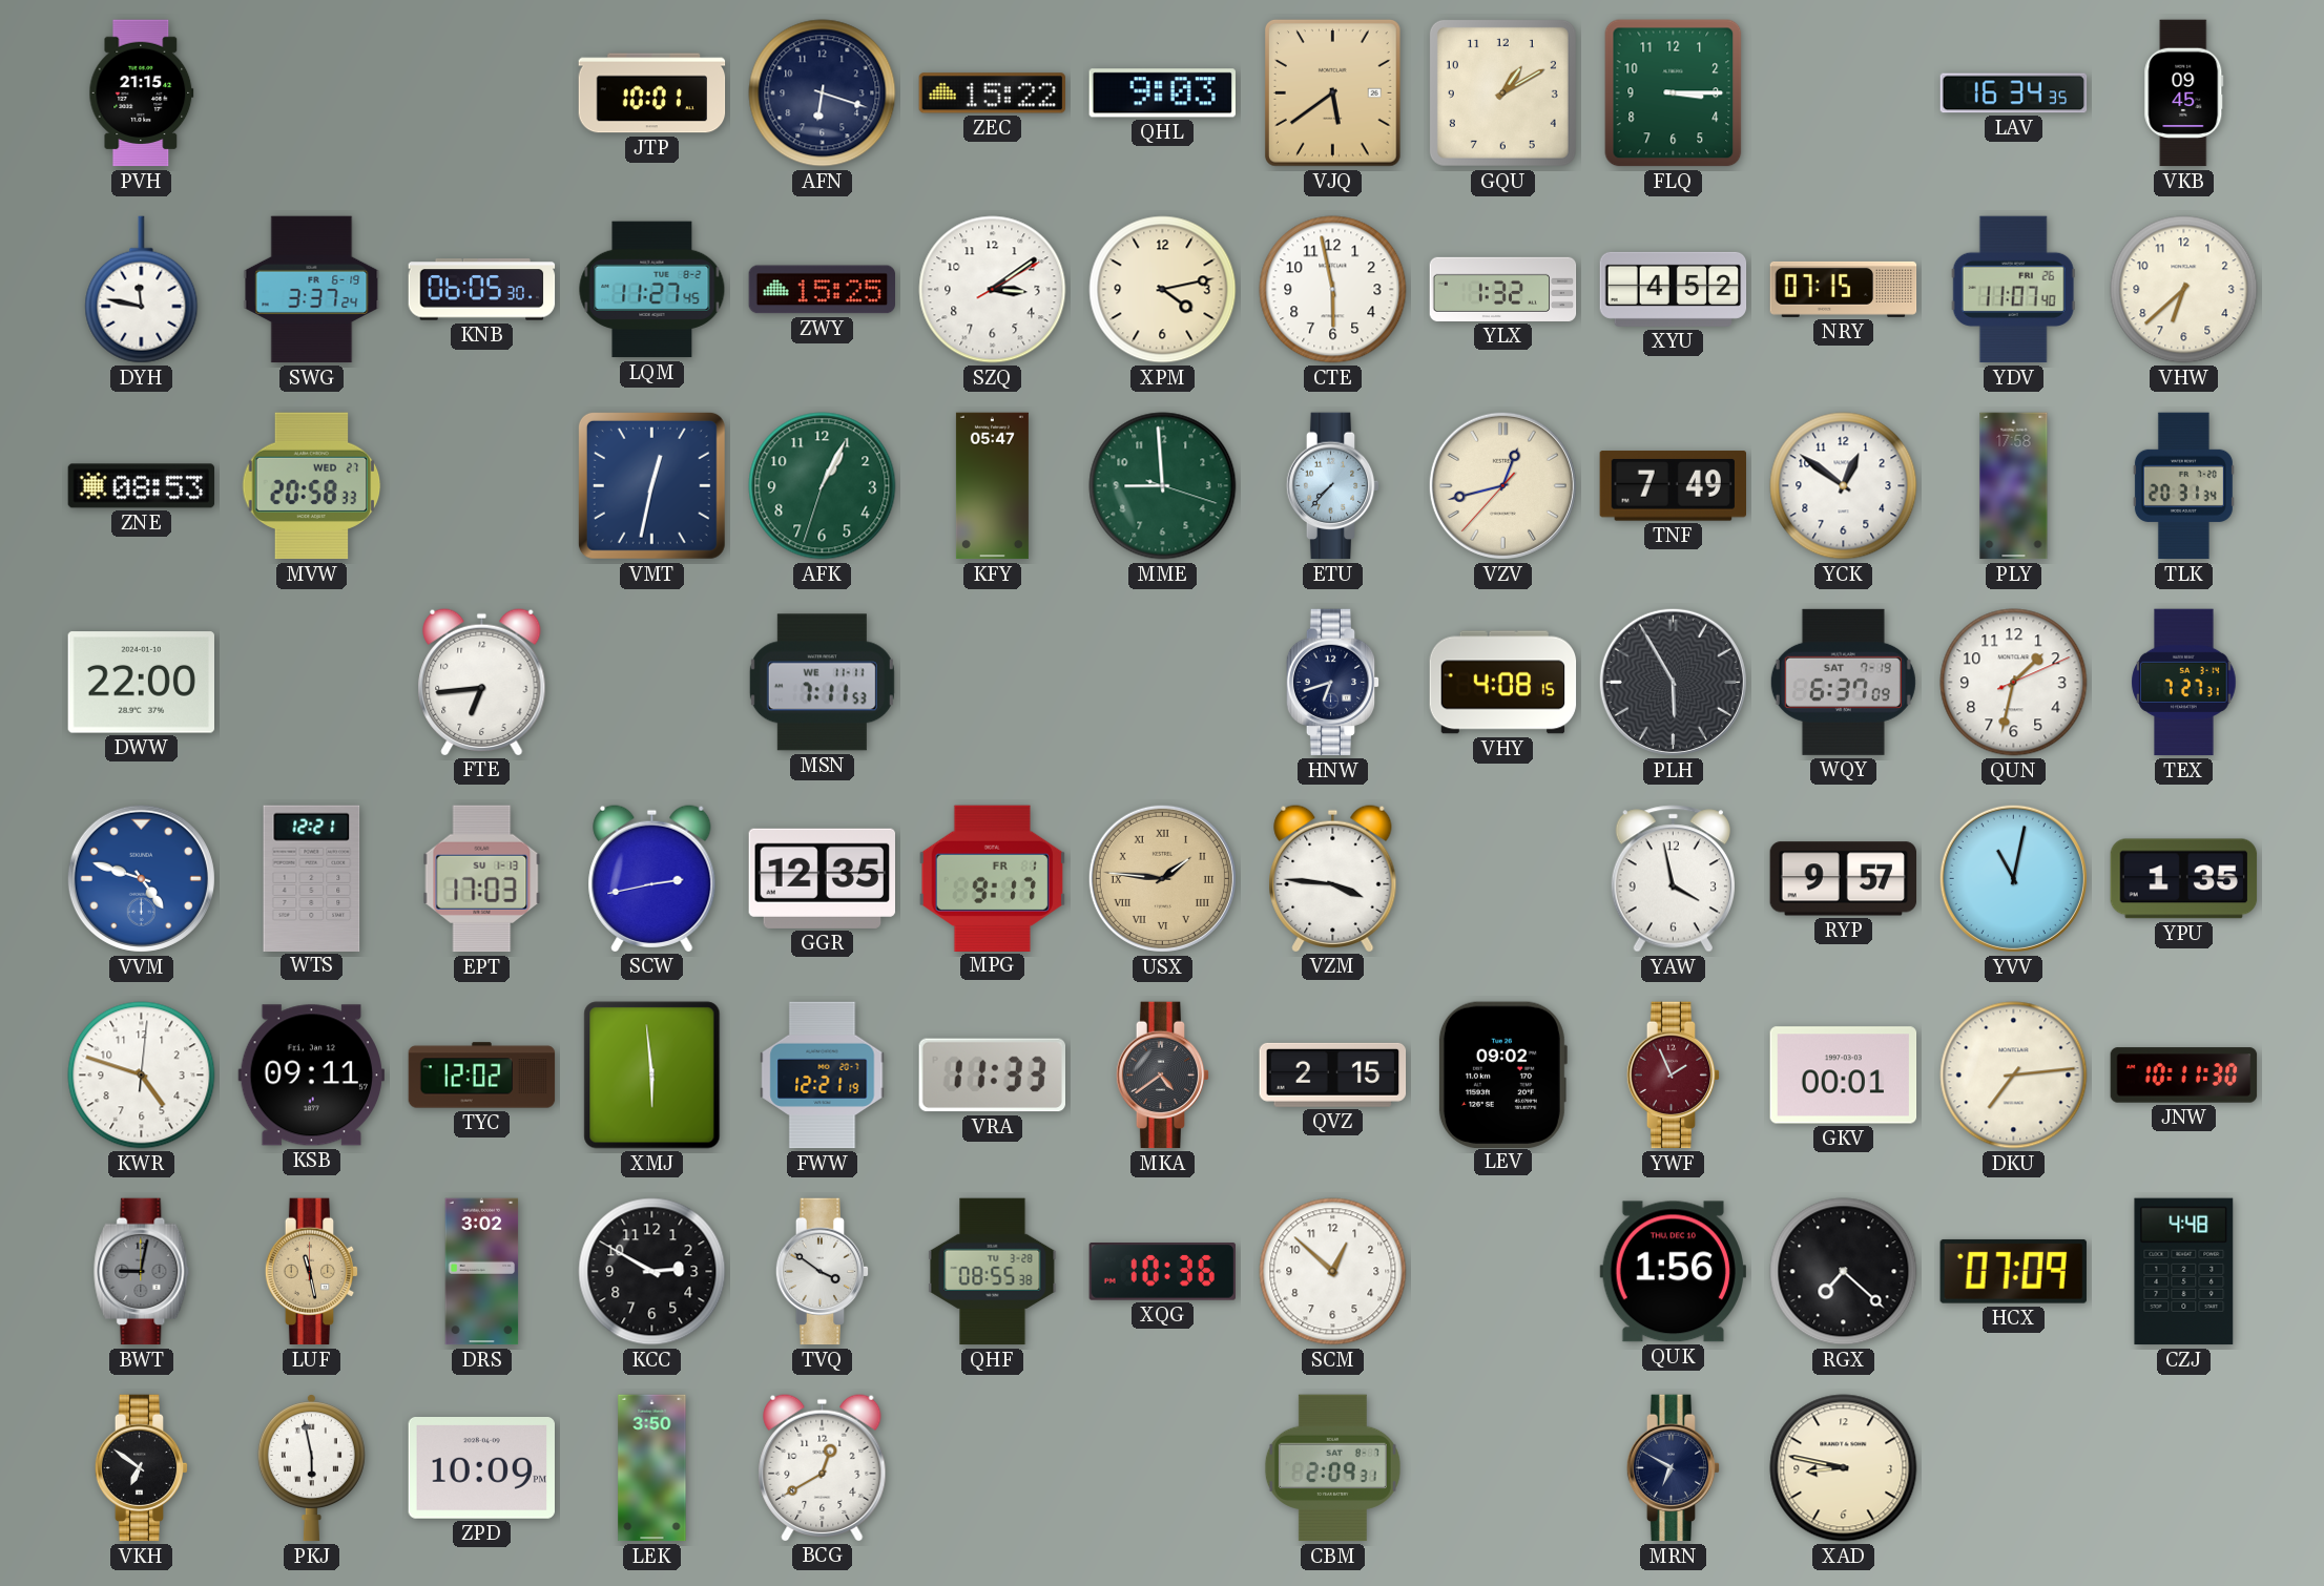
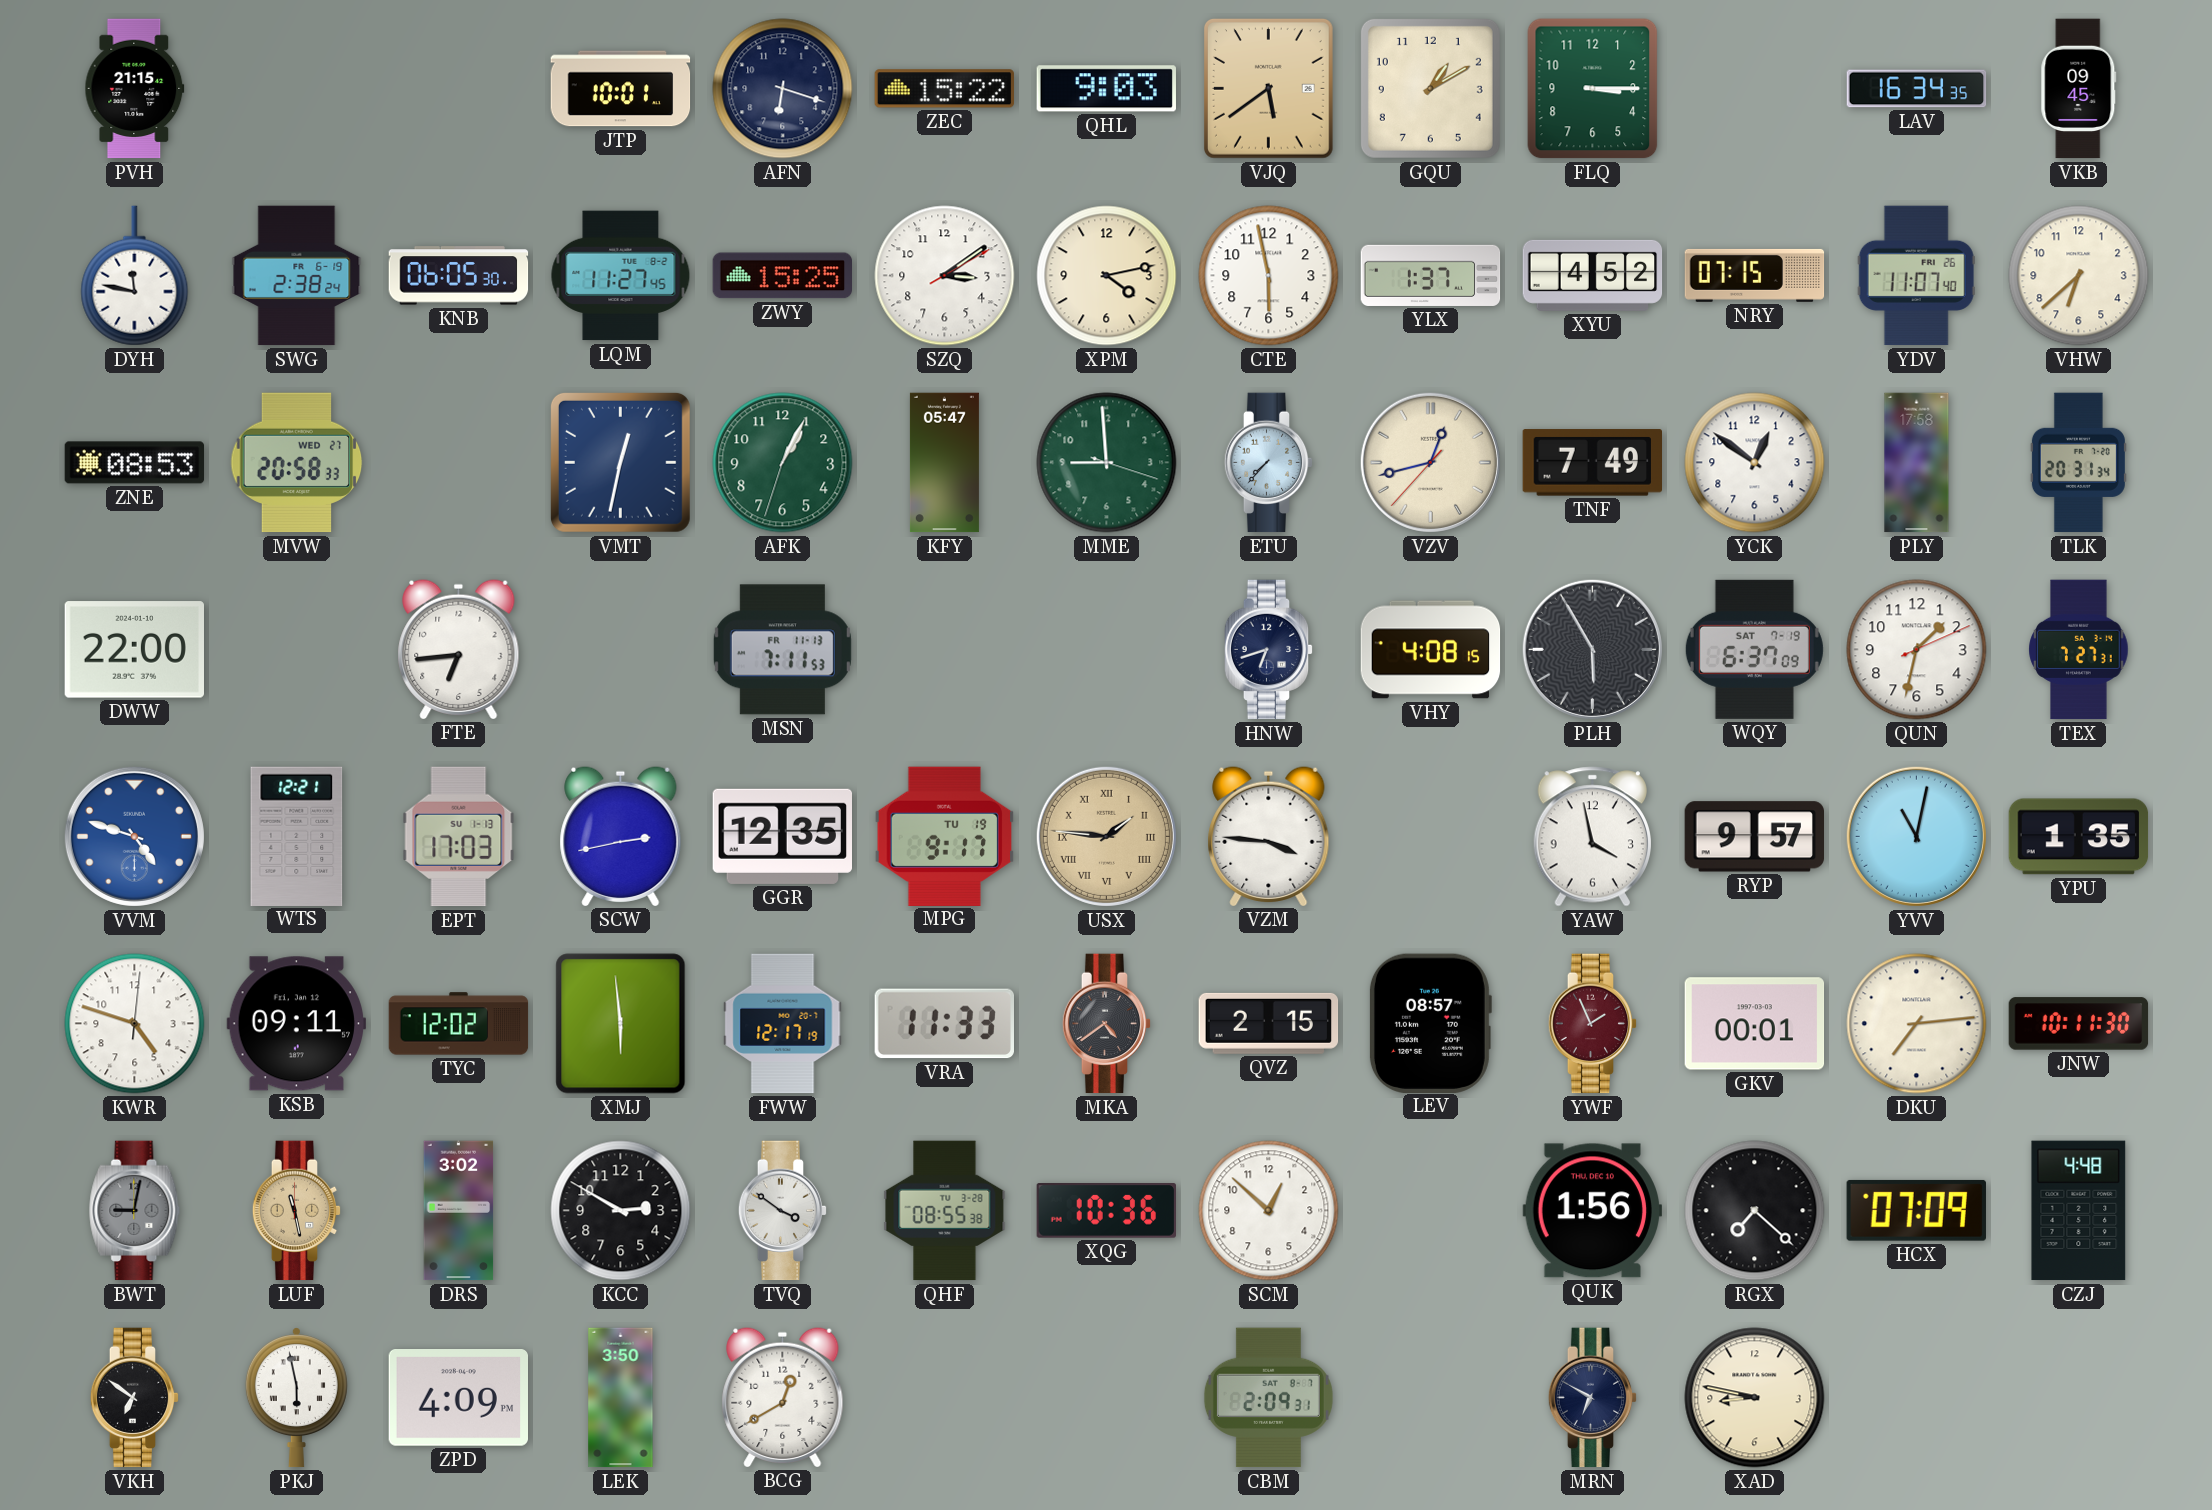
SWG: 3:37 -> 2:38 (297, 276)
YLX: 1:32 -> 1:37 (1431, 275)
MSN date: WE 11-11 -> FR 11-13 (782, 650)
MPG date: FR 1 -> TU 19 (944, 836)
FWW: 12:21 -> 12:17 (783, 1024)
LEV: 09:02 -> 08:57 (1430, 1023)
ZPD: 10:09 -> 4:09 (458, 1398)
